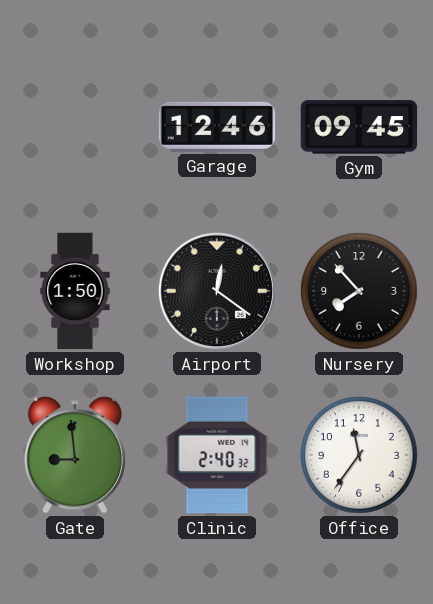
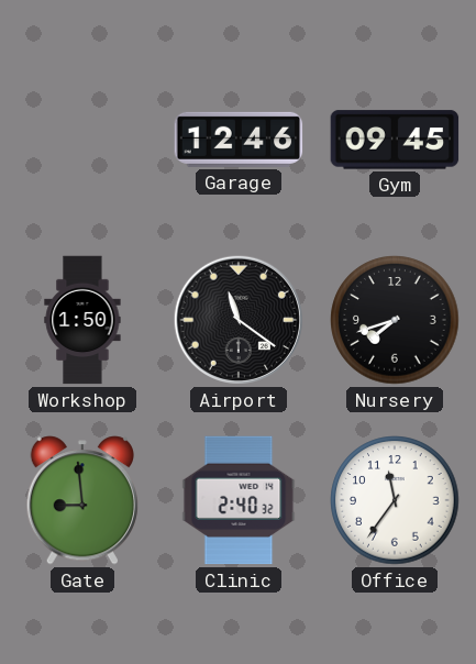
Airport: 12:21 -> 11:21 (239, 320)
Nursery: 7:53 -> 7:42 (395, 320)
